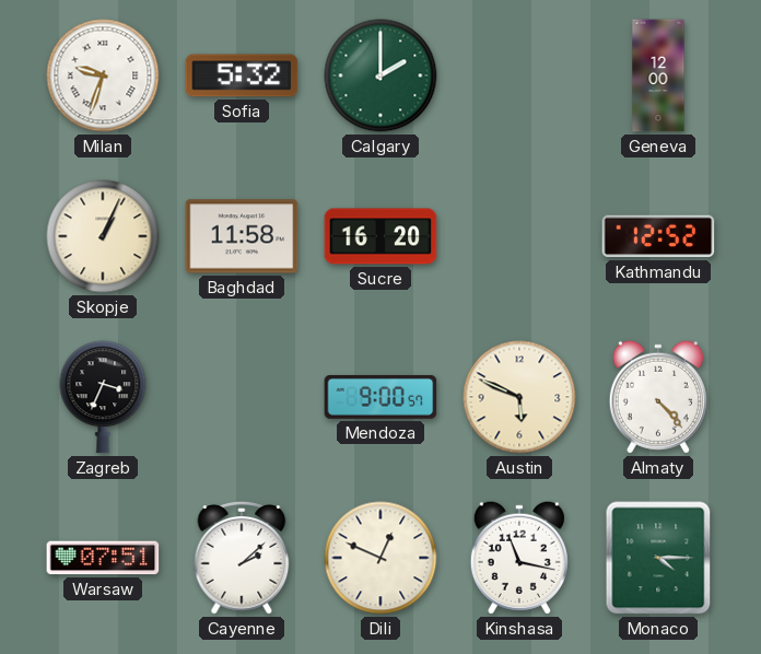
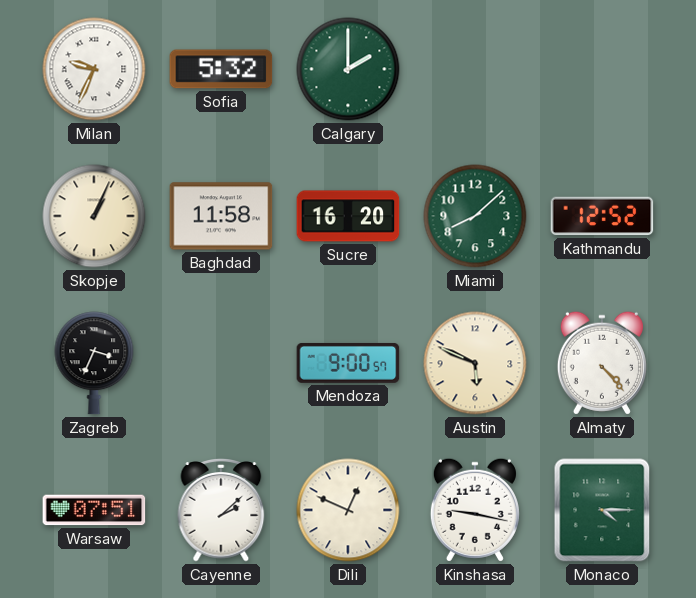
Milan: 9:33 -> 9:34 (94, 69)
Geneva: 12:00 -> none (658, 75)
Miami: none -> 8:08 (475, 216)
Kinshasa: 11:17 -> 9:17 (475, 510)
